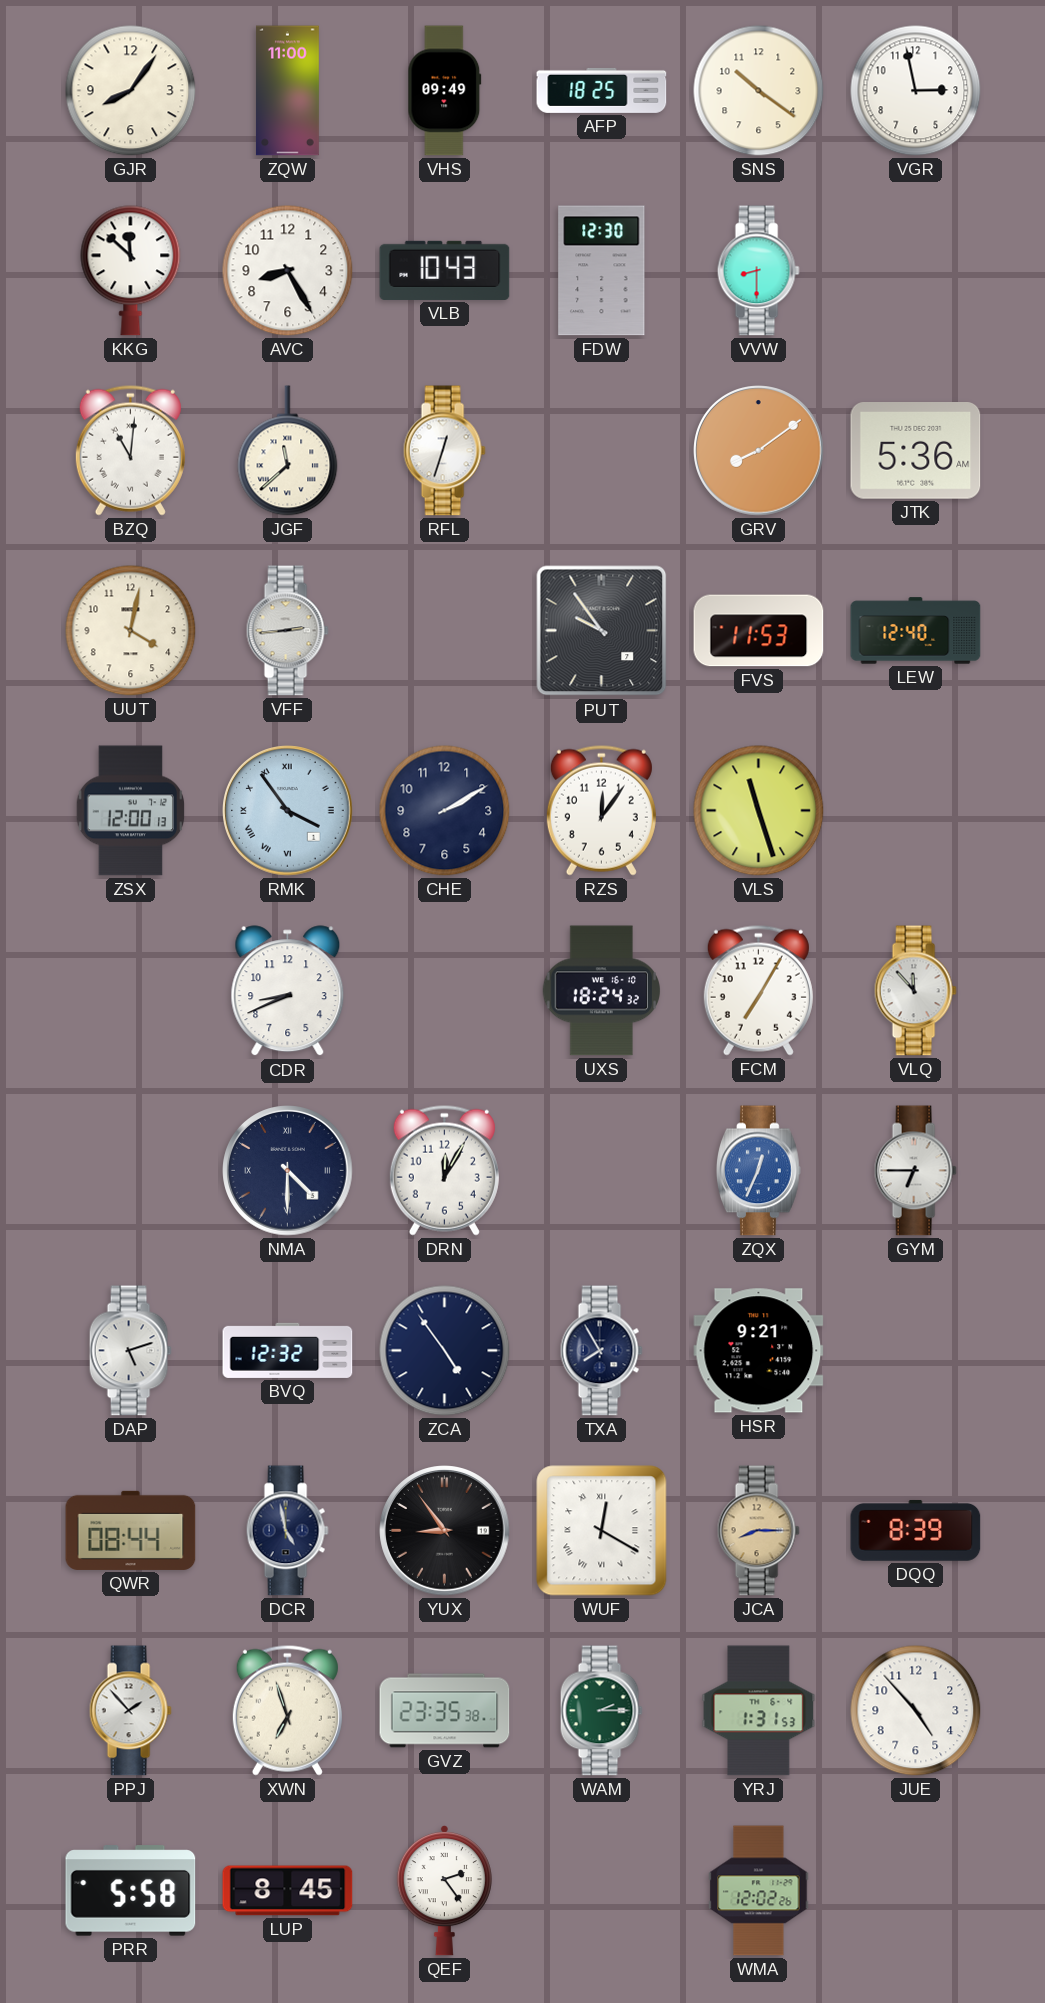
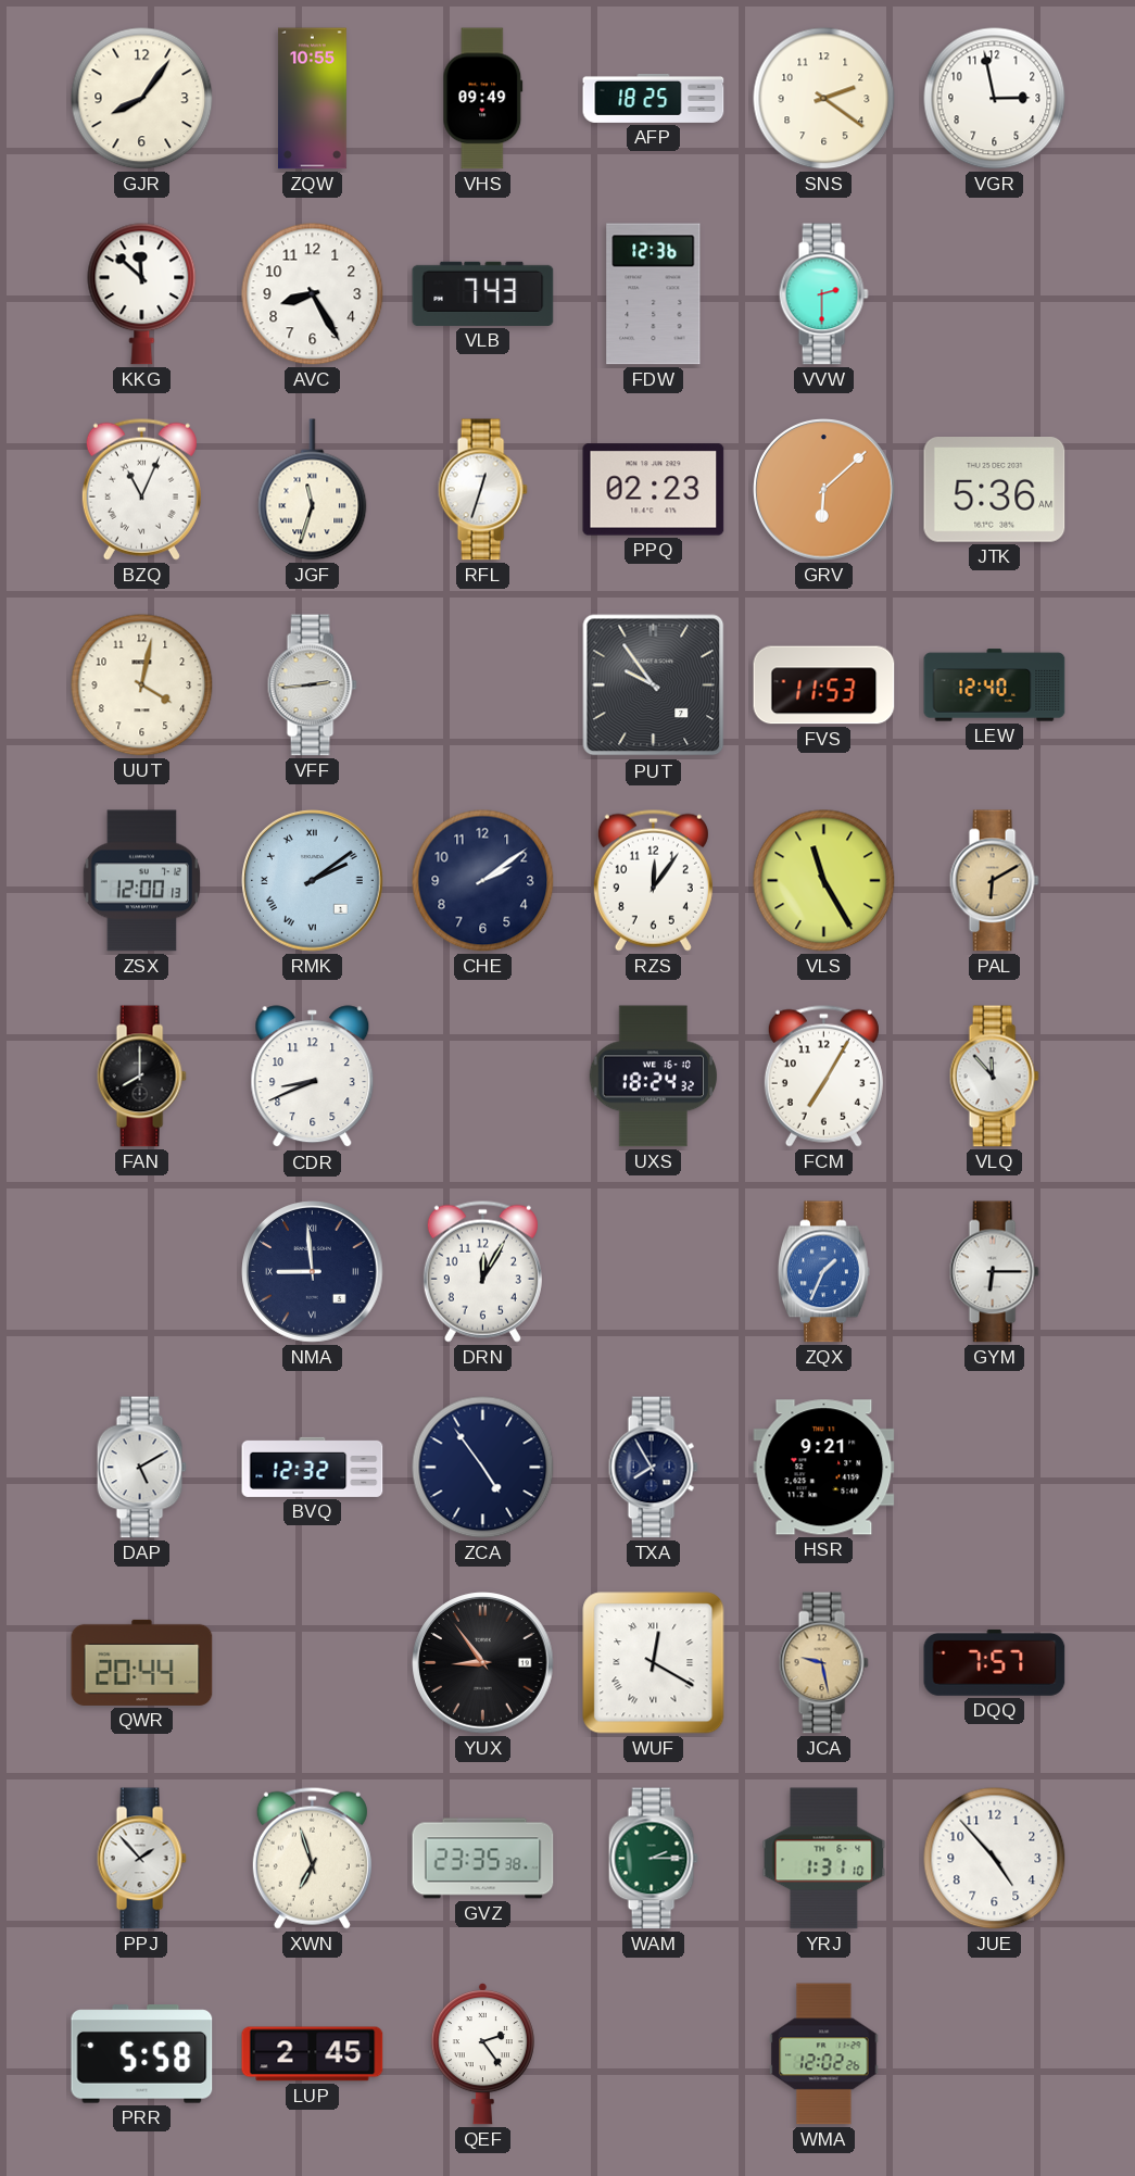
ZQW: 11:00 -> 10:55 (312, 99)
SNS: 10:21 -> 2:21 (824, 99)
VLB: 10:43 -> 7:43 (483, 293)
FDW: 12:30 -> 12:36 (654, 294)
VVW: 8:30 -> 2:30 (823, 294)
BZQ: 11:01 -> 11:04 (141, 489)
JGF: 11:38 -> 11:33 (313, 490)
PPQ: none -> 02:23 (654, 490)
GRV: 8:09 -> 6:08 (824, 490)
RMK: 3:54 -> 2:09 (313, 881)
CHE: 2:10 -> 2:09 (483, 881)
VLS: 11:27 -> 11:25 (824, 881)
PAL: none -> 6:10 (994, 881)
FAN: none -> 8:00 (141, 1077)
NMA: 4:30 -> 8:59 (313, 1272)
ZQX: 12:34 -> 1:34 (823, 1272)
GYM: 6:45 -> 6:15 (994, 1272)
DAP: 5:12 -> 5:10 (141, 1468)
QWR: 08:44 -> 20:44 (142, 1662)
DCR: 4:58 -> none (287, 1531)
JCA: 8:15 -> 9:28 (823, 1663)
DQQ: 8:39 -> 7:57 (995, 1662)
YRJ: 1:31:53 -> 1:31:10 (824, 1859)
LUP: 8:45 -> 2:45 (313, 2054)
